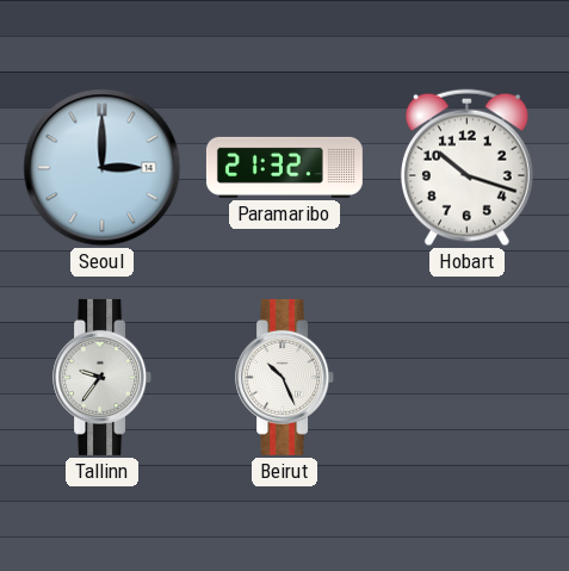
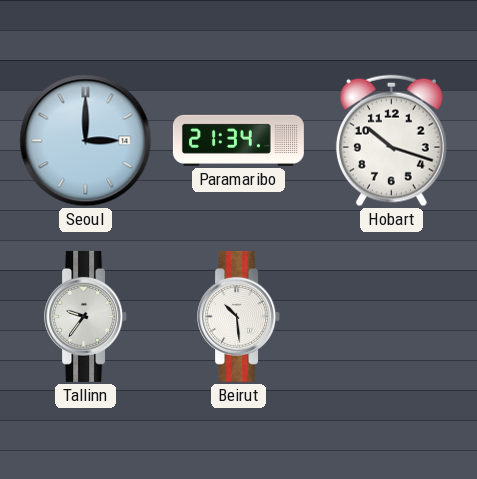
Paramaribo: 21:32 -> 21:34 (238, 140)
Beirut: 10:26 -> 10:29 (239, 316)
